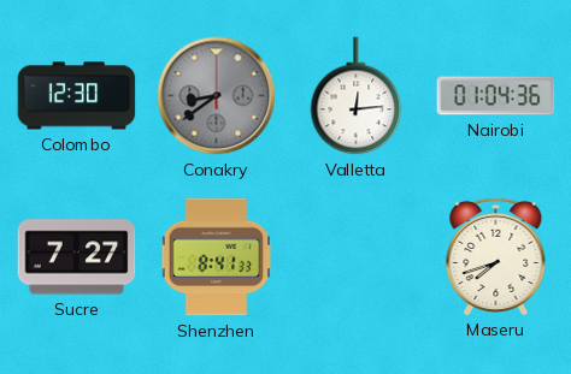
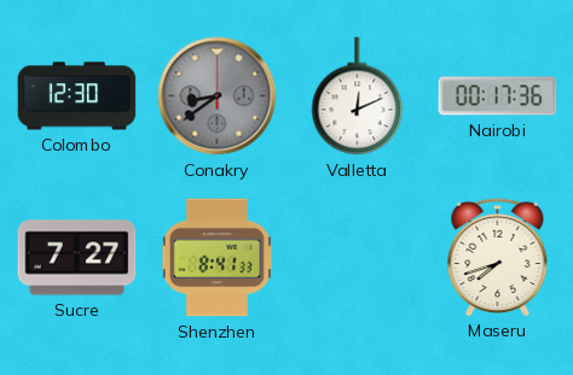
Valletta: 12:14 -> 12:11 (358, 96)
Nairobi: 01:04 -> 00:17 (498, 96)
